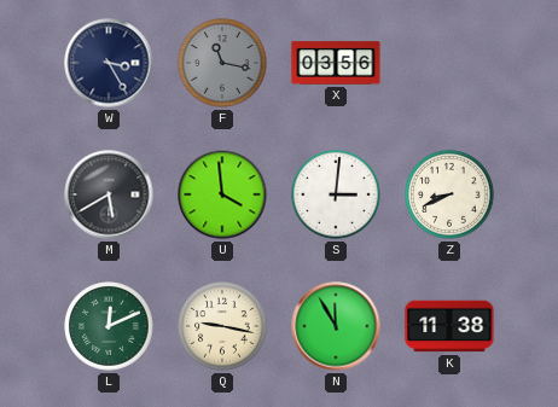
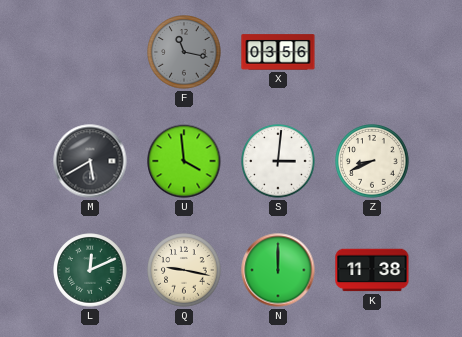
W: 3:25 -> none (109, 63)
N: 11:55 -> 12:00 (278, 270)
